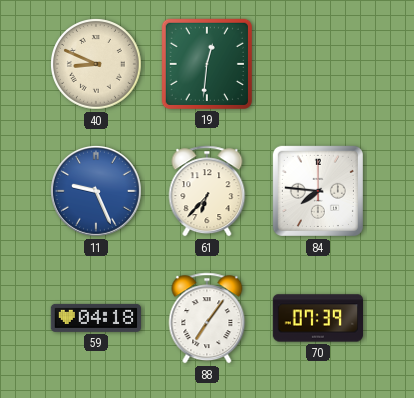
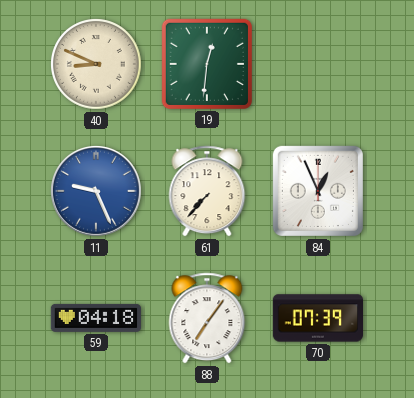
61: 6:37 -> 7:37 (207, 191)
84: 7:46 -> 12:56 (318, 191)
